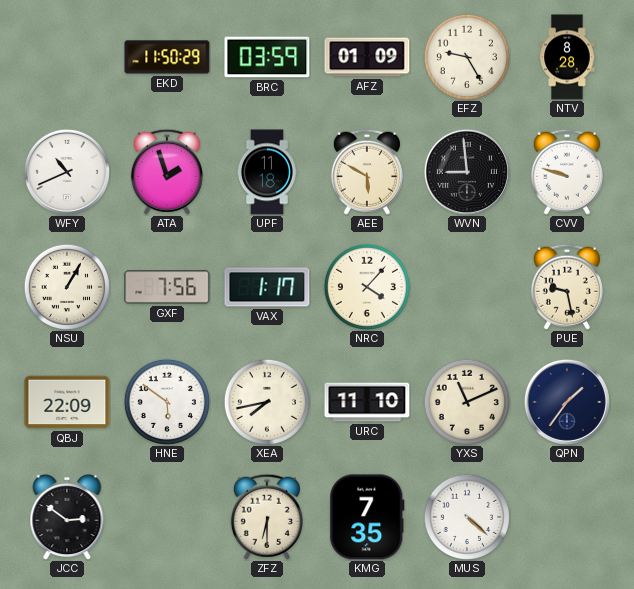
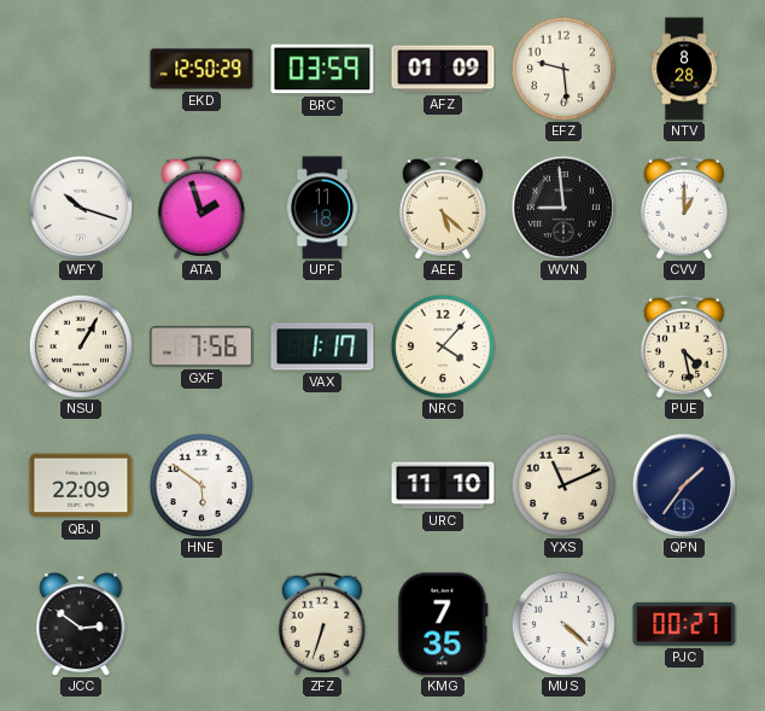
EKD: 11:50 -> 12:50 (202, 69)
EFZ: 9:25 -> 9:29 (563, 69)
WFY: 10:41 -> 10:18 (81, 208)
AEE: 5:50 -> 5:22 (443, 208)
CVV: 9:48 -> 1:00 (684, 208)
PUE: 9:28 -> 4:28 (684, 346)
XEA: 7:43 -> none (267, 402)
ZFZ: 6:30 -> 6:33 (322, 624)
PJC: none -> 00:27 (684, 624)
